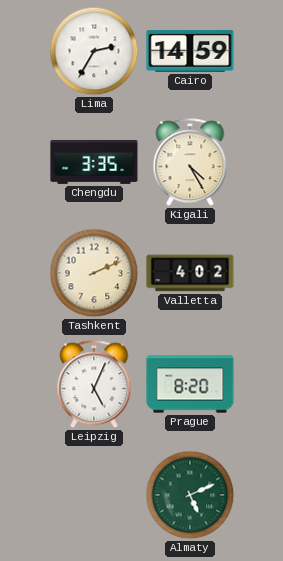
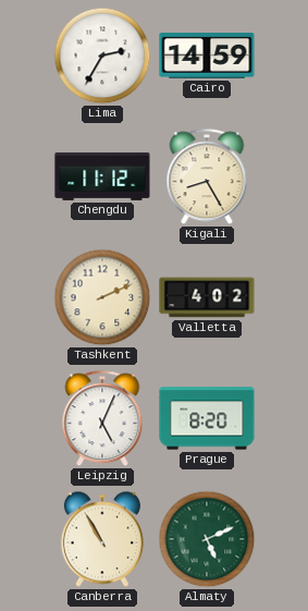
Chengdu: 3:35 -> 11:12 (102, 176)
Kigali: 4:25 -> 8:25 (207, 178)
Canberra: none -> 10:55 (102, 539)
